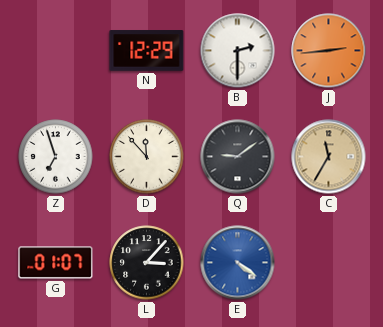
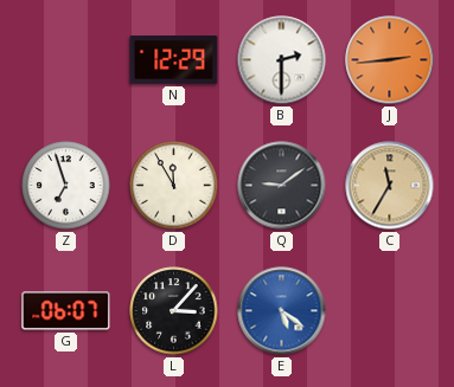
D: 11:53 -> 11:55 (174, 186)
G: 01:07 -> 06:07 (66, 311)
E: 4:21 -> 5:21 (282, 311)
